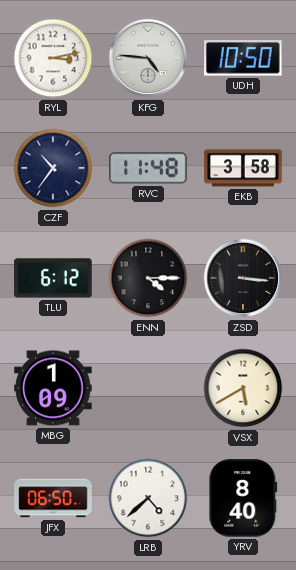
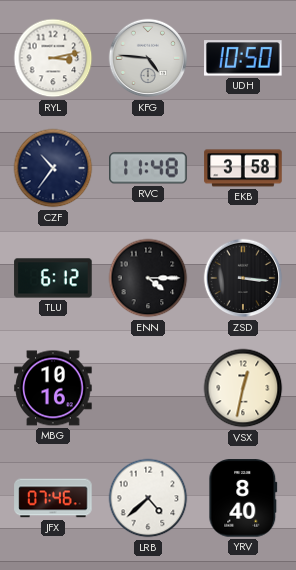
MBG: 1:09 -> 10:16 (53, 388)
VSX: 5:40 -> 12:32 (243, 388)
JFX: 06:50 -> 07:46 (53, 498)
